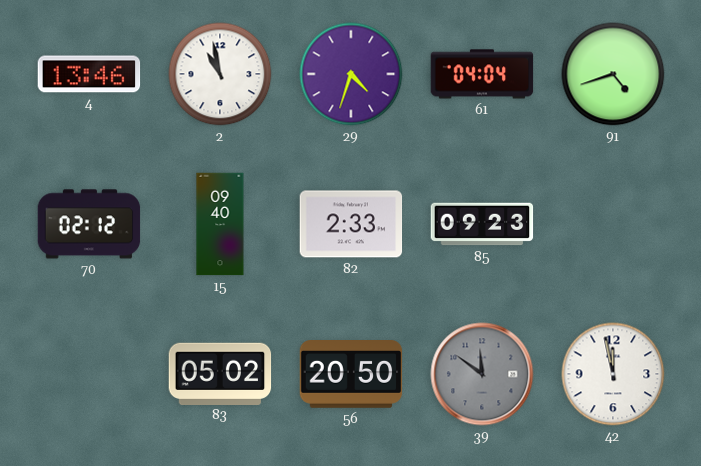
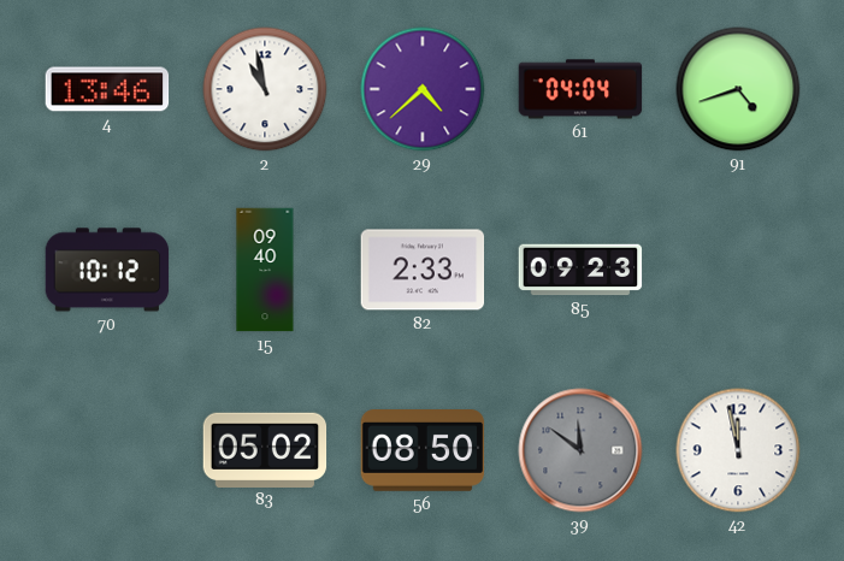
29: 4:33 -> 4:38 (423, 89)
70: 02:12 -> 10:12 (107, 270)
56: 20:50 -> 08:50 (423, 451)
